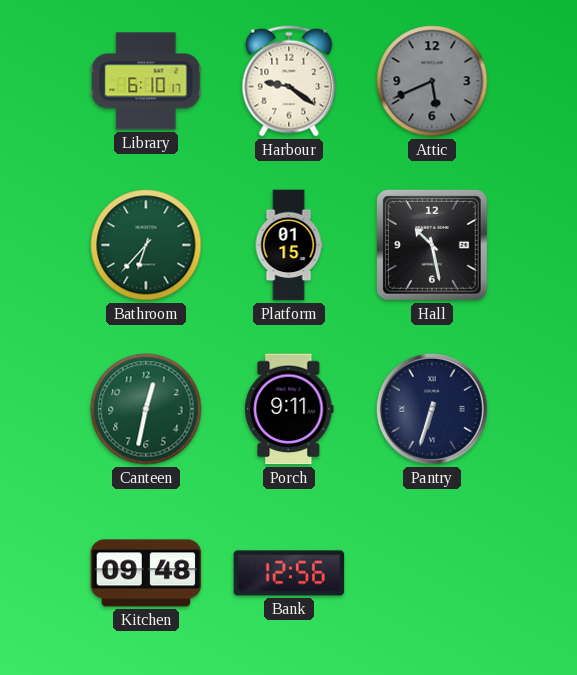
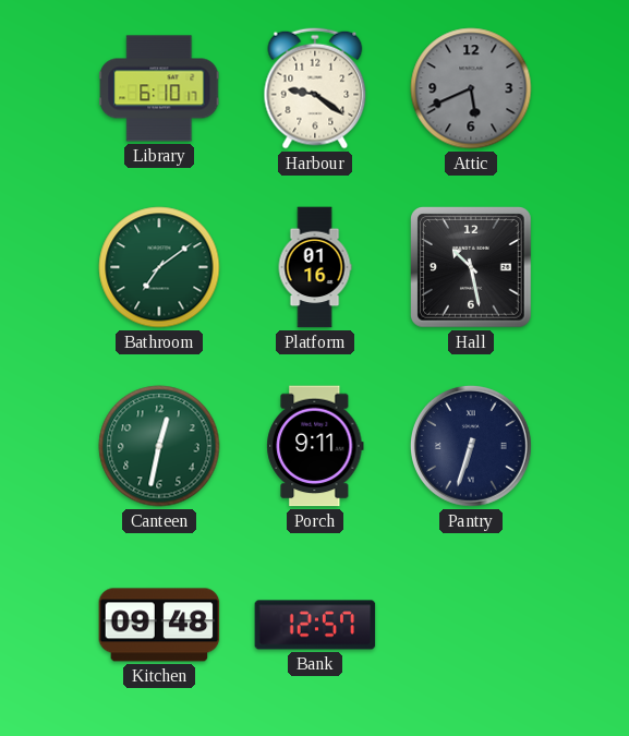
Bathroom: 6:37 -> 7:09 (159, 267)
Platform: 01:15 -> 01:16 (315, 267)
Bank: 12:56 -> 12:57 (315, 625)
